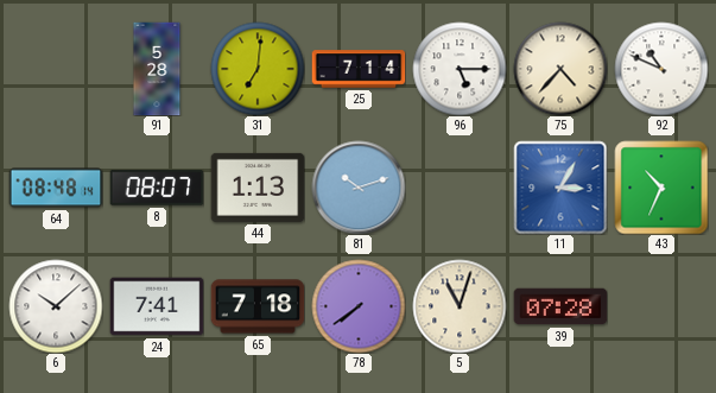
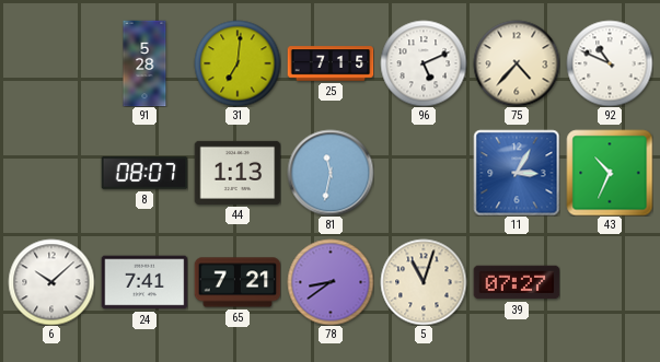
25: 7:14 -> 7:15 (331, 63)
96: 5:15 -> 5:11 (424, 63)
64: 08:48 -> none (56, 188)
81: 10:12 -> 11:32 (331, 173)
65: 7:18 -> 7:21 (238, 282)
78: 7:39 -> 8:39 (331, 282)
39: 07:28 -> 07:27 (517, 282)
